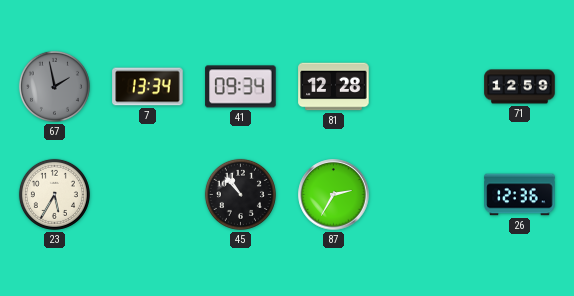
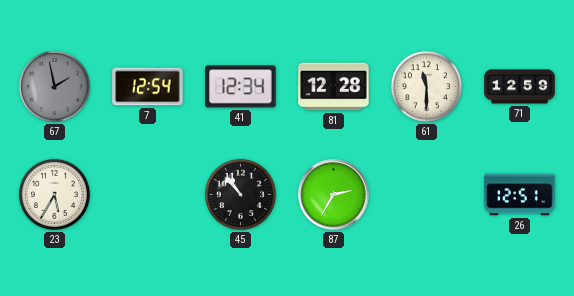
7: 13:34 -> 12:54 (148, 87)
41: 09:34 -> 12:34 (241, 87)
61: none -> 11:30 (426, 86)
26: 12:36 -> 12:51 (520, 195)
